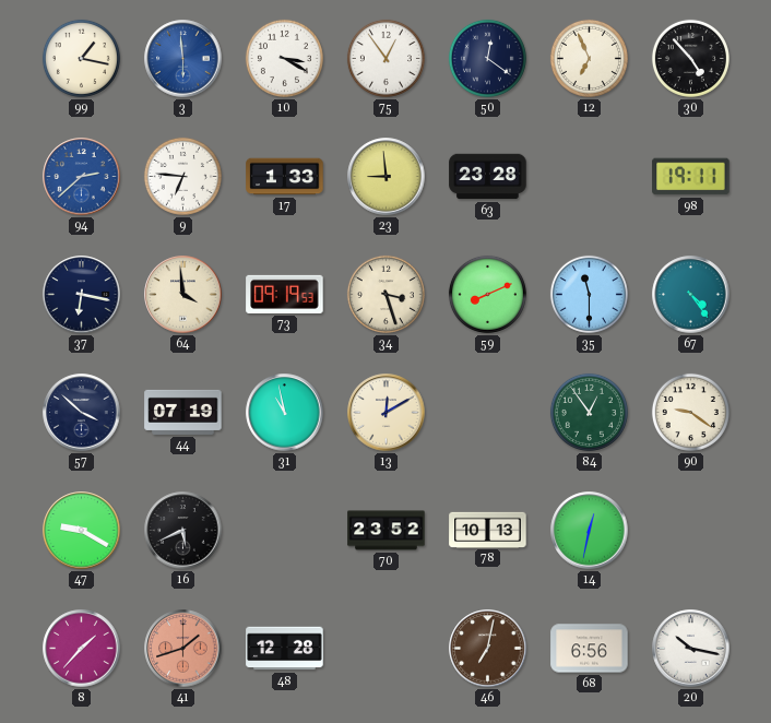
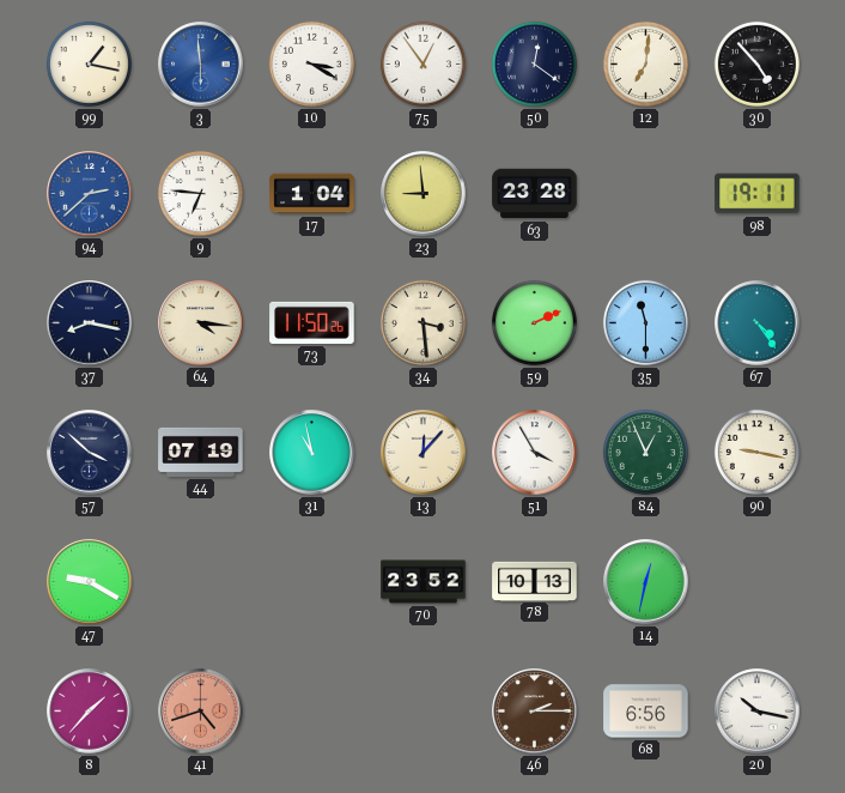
12: 6:56 -> 7:01 (645, 63)
17: 1:33 -> 1:04 (312, 194)
37: 6:17 -> 8:17 (90, 323)
64: 3:59 -> 4:16 (201, 323)
73: 09:19 -> 11:50 (312, 322)
34: 3:27 -> 3:29 (423, 322)
59: 8:11 -> 2:11 (534, 322)
13: 12:10 -> 12:07 (424, 453)
51: none -> 3:55 (535, 453)
84: 12:54 -> 12:56 (645, 452)
90: 9:21 -> 9:17 (756, 452)
16: 5:41 -> none (183, 531)
41: 1:42 -> 4:42 (201, 712)
48: 12:28 -> none (285, 649)
46: 7:02 -> 2:15 (535, 712)
